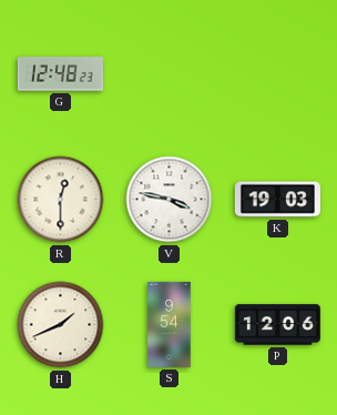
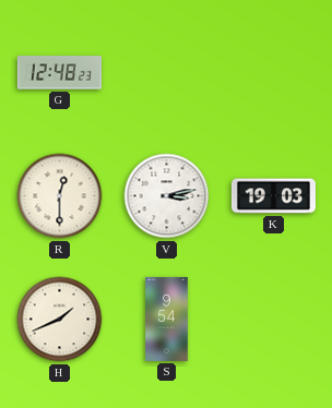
V: 3:47 -> 3:13 (167, 196)
P: 12:06 -> none (277, 325)
